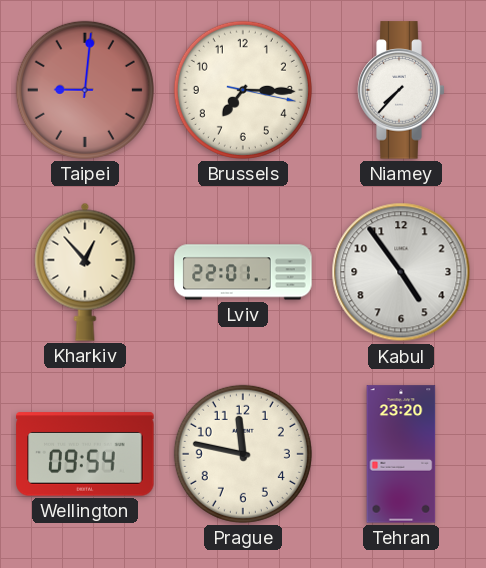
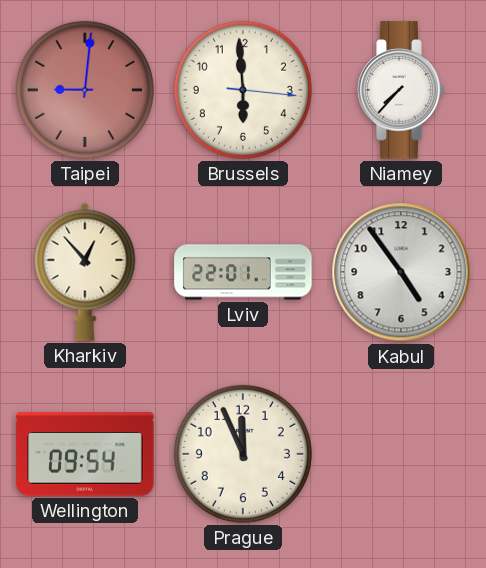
Brussels: 7:15 -> 5:59 (243, 90)
Prague: 11:47 -> 11:56 (243, 454)
Tehran: 23:20 -> none (401, 454)
